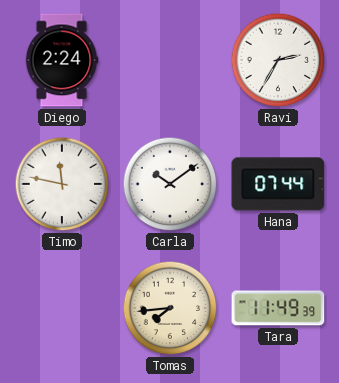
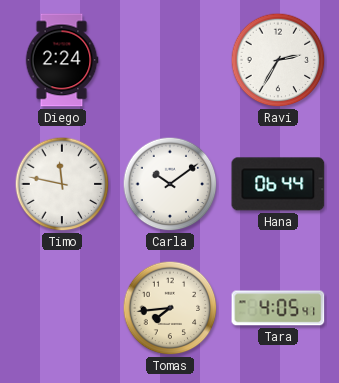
Hana: 07:44 -> 06:44 (278, 184)
Tara: 11:49 -> 4:05 (278, 308)
